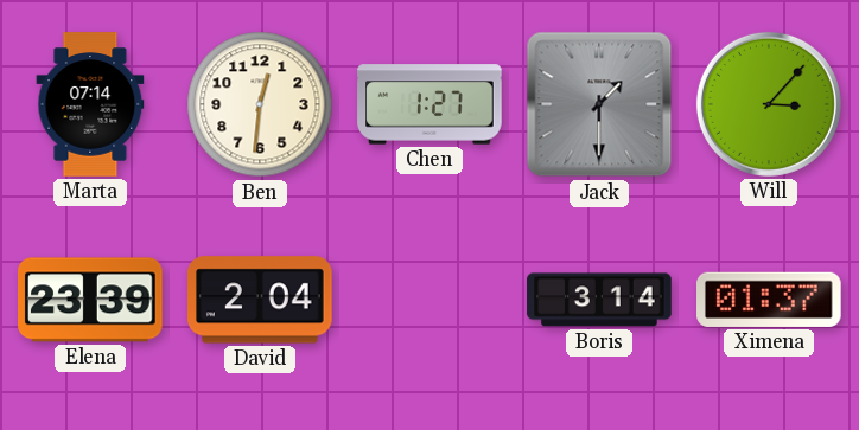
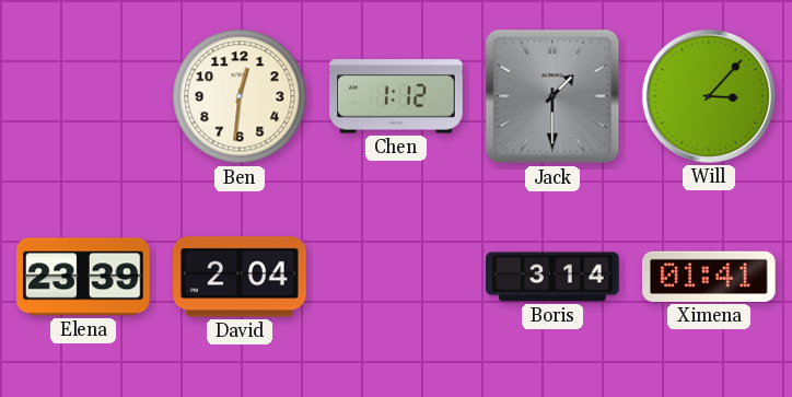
Marta: 07:14 -> none (90, 104)
Chen: 1:27 -> 1:12 (396, 96)
Ximena: 01:37 -> 01:41 (710, 277)
